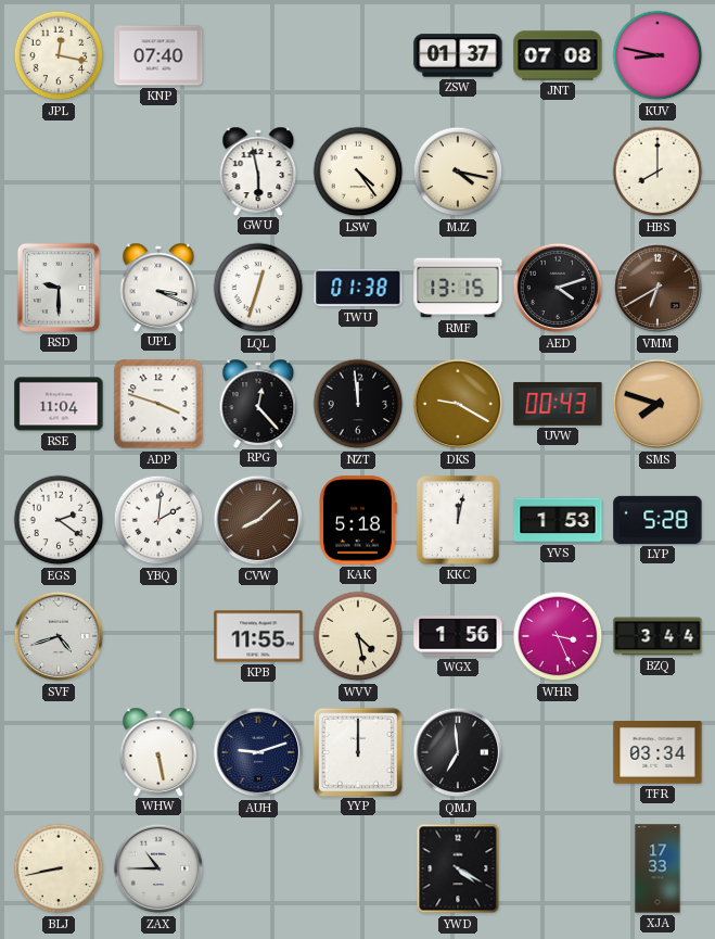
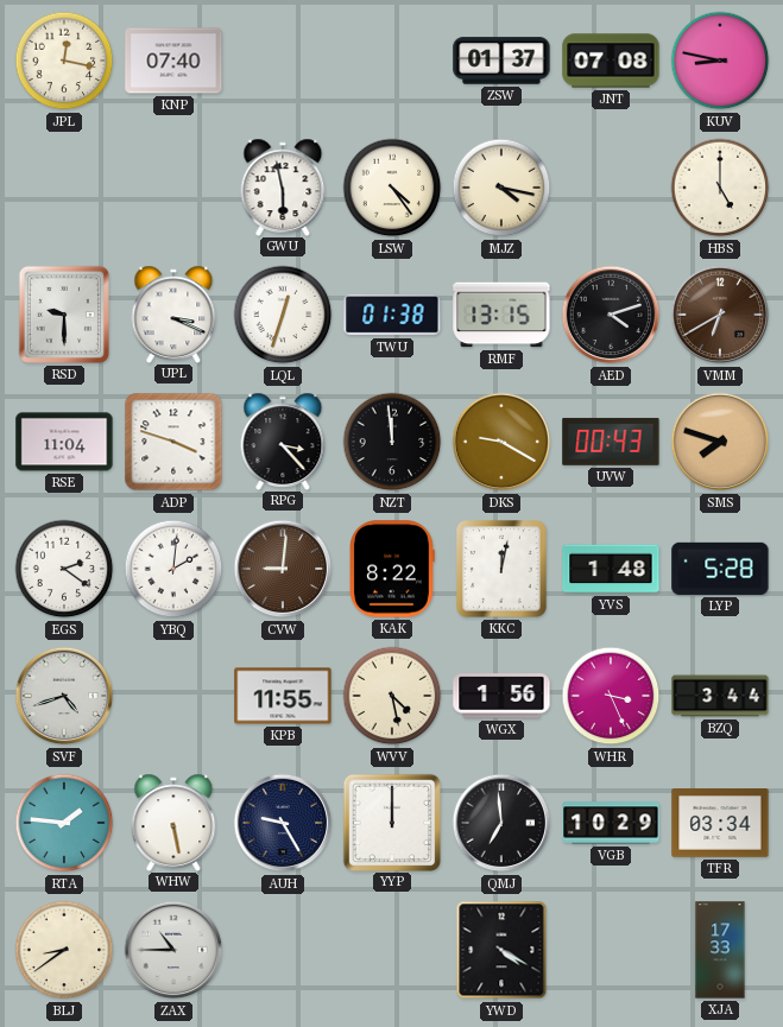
HBS: 8:00 -> 5:00 (720, 188)
RPG: 12:23 -> 3:23 (283, 440)
CVW: 8:08 -> 9:01 (283, 569)
KAK: 5:18 -> 8:22 (392, 569)
YVS: 1:53 -> 1:48 (611, 569)
RTA: none -> 1:46 (64, 823)
AUH: 9:12 -> 9:25 (283, 823)
VGB: none -> 10:29 (611, 823)
BLJ: 8:43 -> 8:39 (64, 950)
